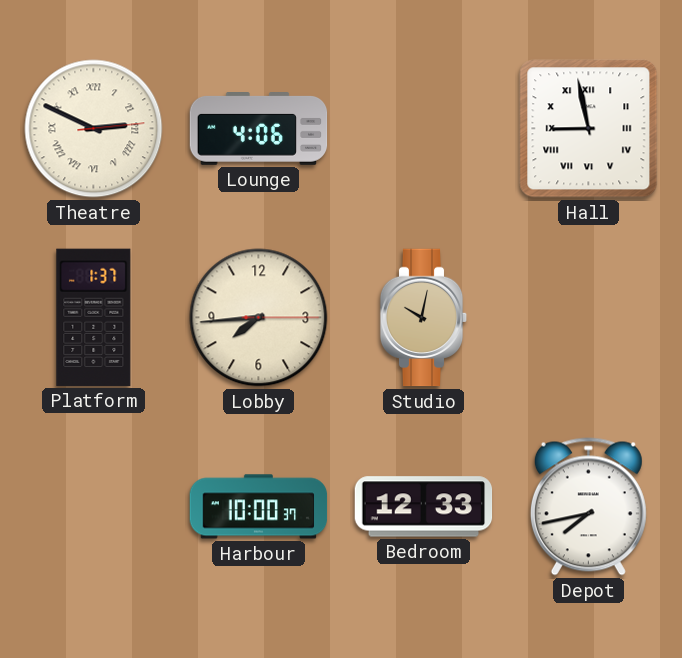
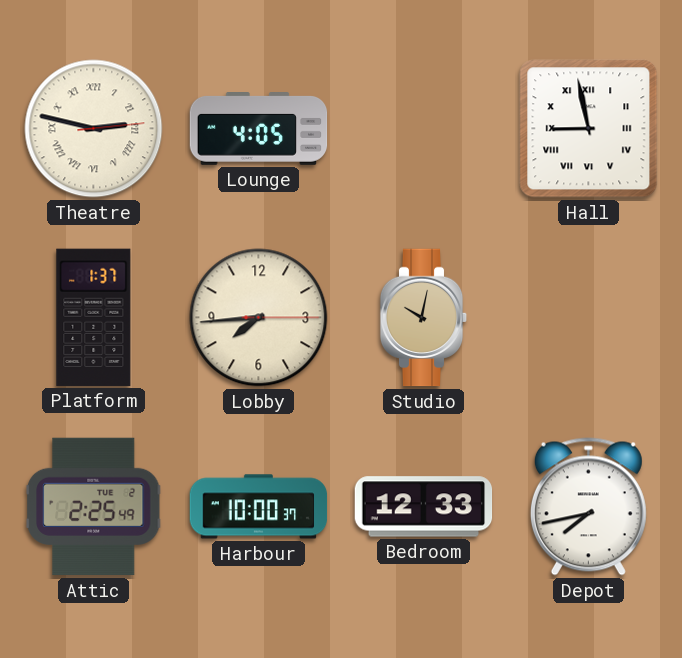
Theatre: 2:49 -> 2:47 (94, 129)
Lounge: 4:06 -> 4:05 (259, 129)
Attic: none -> 2:25 (93, 507)
